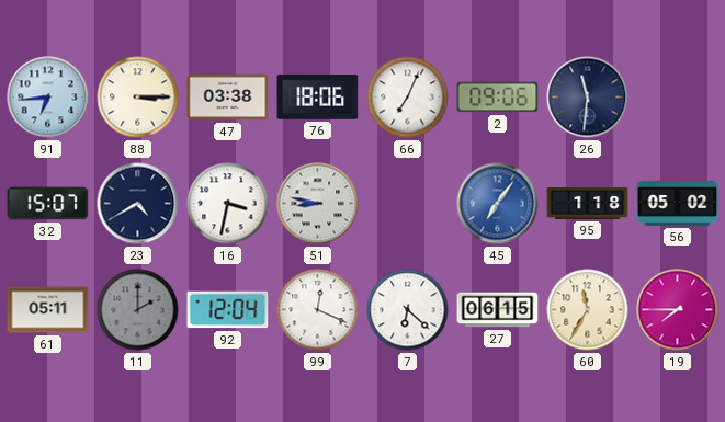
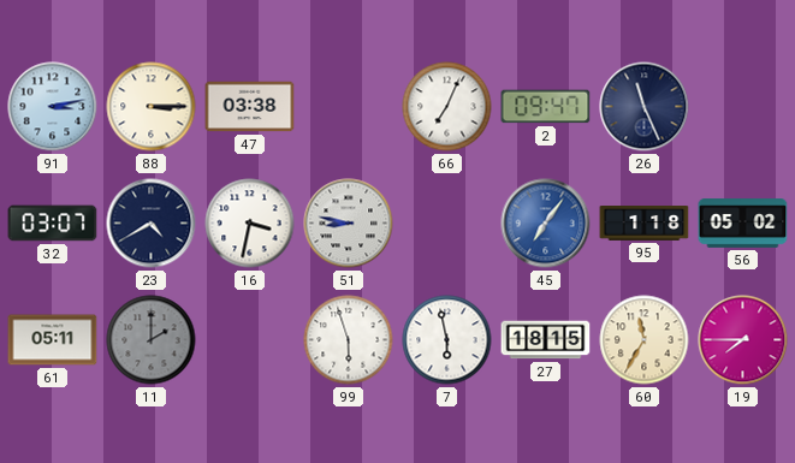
91: 6:44 -> 3:13 (53, 107)
76: 18:06 -> none (318, 96)
2: 09:06 -> 09:47 (546, 107)
26: 11:31 -> 11:26 (645, 107)
32: 15:07 -> 03:07 (53, 224)
92: 12:04 -> none (228, 310)
99: 12:19 -> 5:57 (349, 340)
7: 6:22 -> 5:58 (447, 340)
27: 06:15 -> 18:15 (546, 340)
